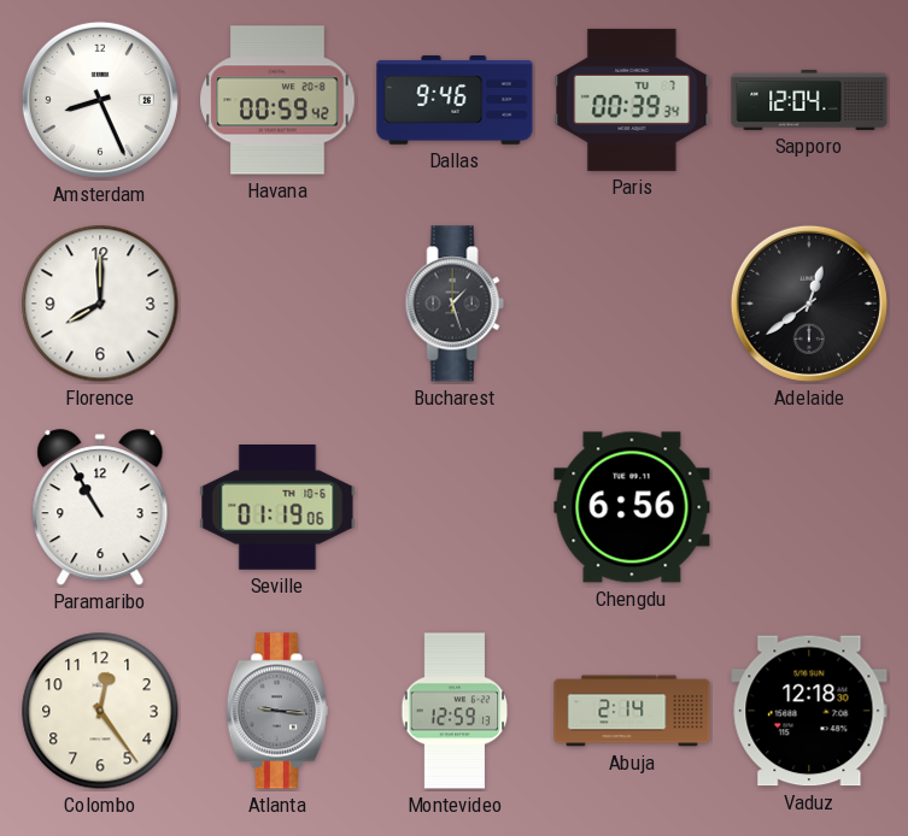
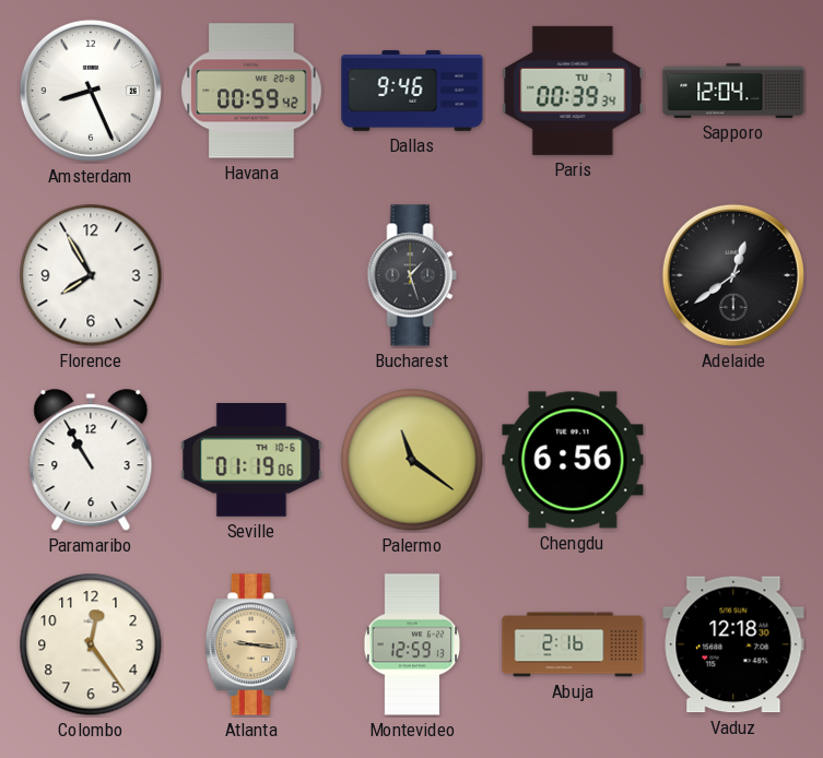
Florence: 8:00 -> 7:55 (91, 275)
Palermo: none -> 11:21 (412, 460)
Atlanta dial: grey -> champagne (251, 644)
Abuja: 2:14 -> 2:16 (573, 644)
